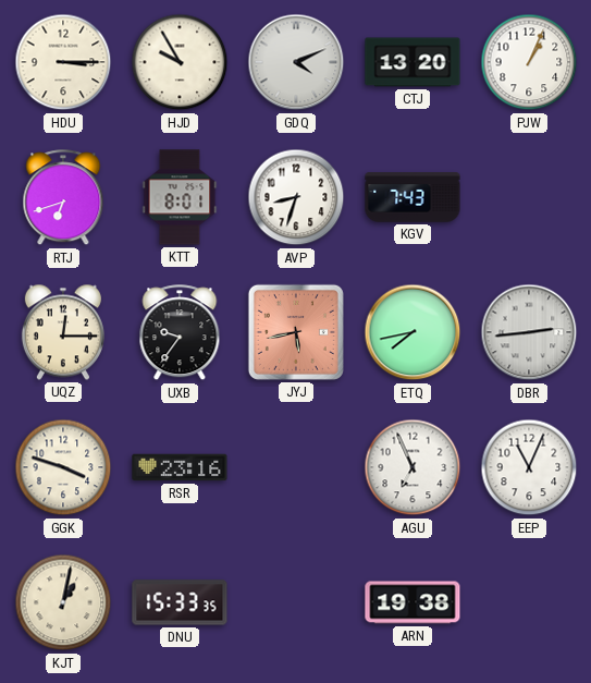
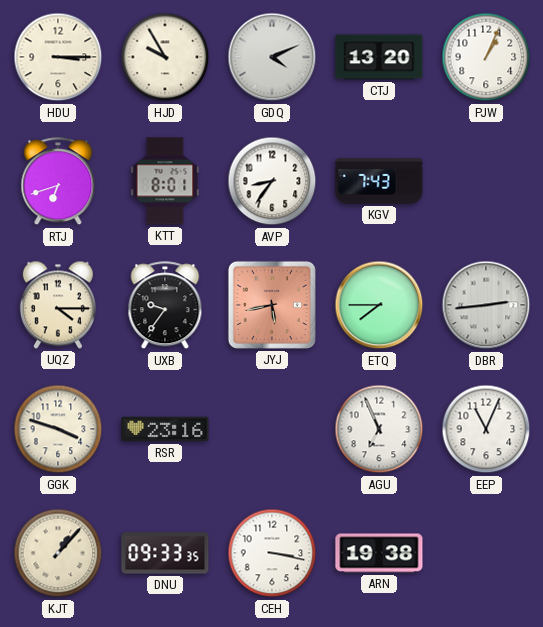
AVP: 8:33 -> 8:36 (272, 181)
UQZ: 12:15 -> 4:15 (58, 305)
ETQ: 7:43 -> 7:45 (379, 305)
KJT: 1:02 -> 1:07 (58, 553)
DNU: 15:33 -> 09:33 (165, 553)
CEH: none -> 3:17 (272, 553)
